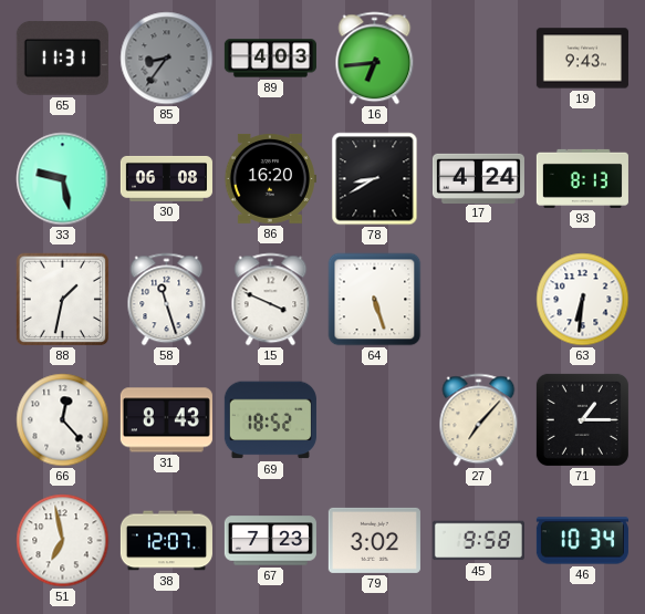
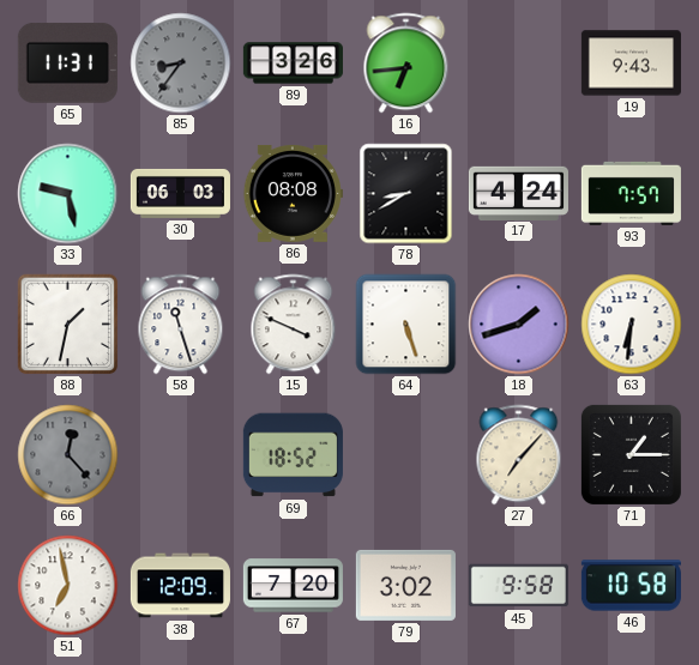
89: 4:03 -> 3:26 (293, 64)
30: 06:08 -> 06:03 (180, 193)
86: 16:20 -> 08:08 (293, 193)
93: 8:13 -> 7:57 (631, 193)
18: none -> 1:42 (519, 325)
66 dial: white -> grey (68, 455)
31: 8:43 -> none (166, 420)
38: 12:07 -> 12:09 (180, 586)
67: 7:23 -> 7:20 (293, 586)
46: 10:34 -> 10:58 (631, 586)
